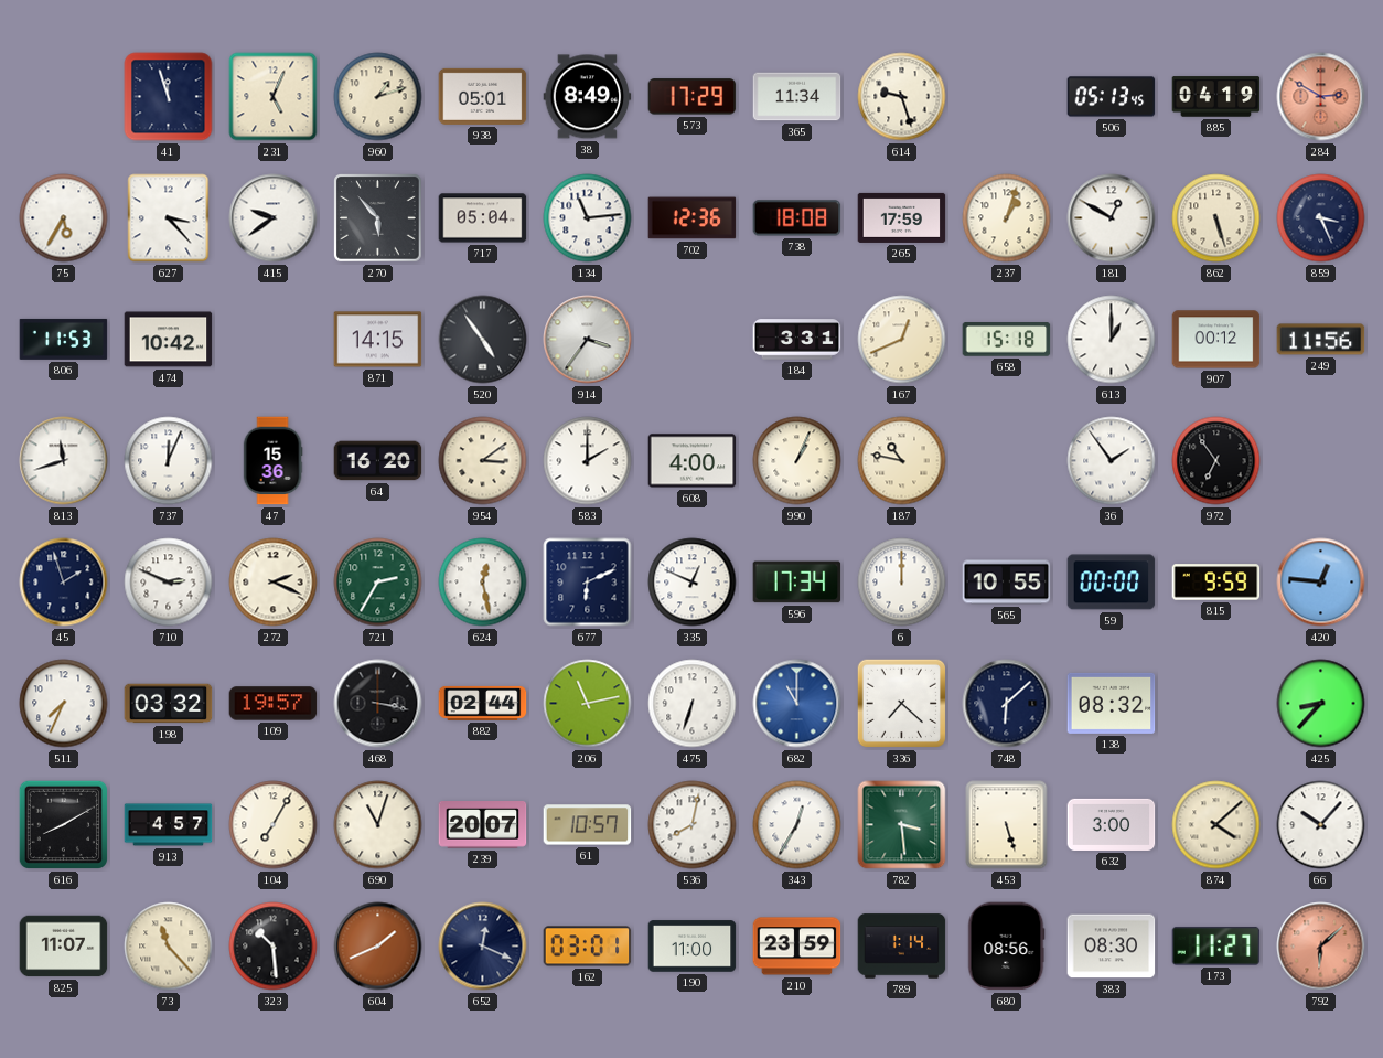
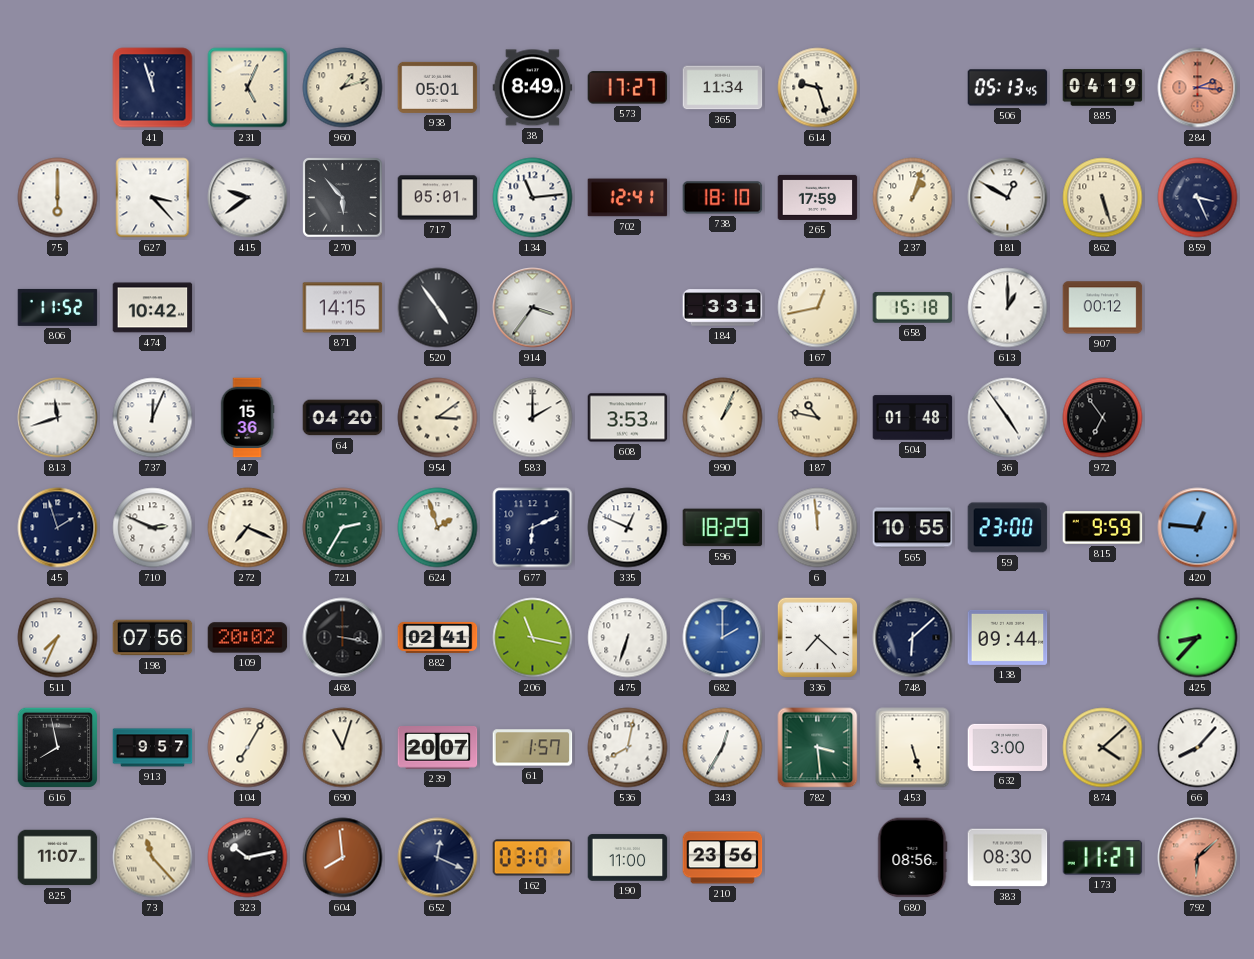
573: 17:29 -> 17:27 (628, 88)
284: 2:50 -> 2:16 (1198, 88)
75: 5:35 -> 6:00 (58, 198)
717: 05:04 -> 05:01 (438, 198)
702: 12:36 -> 12:41 (628, 198)
738: 18:08 -> 18:10 (723, 198)
806: 11:53 -> 11:52 (58, 307)
167: 12:41 -> 12:43 (818, 308)
249: 11:56 -> none (1321, 340)
64: 16:20 -> 04:20 (343, 418)
608: 4:00 -> 3:53 (628, 418)
504: none -> 01:48 (913, 418)
36: 1:54 -> 4:54 (1008, 418)
272: 2:19 -> 7:19 (248, 528)
624: 12:28 -> 1:57 (438, 528)
596: 17:34 -> 18:29 (723, 528)
6: 12:00 -> 11:59 (818, 528)
59: 00:00 -> 23:00 (1008, 528)
198: 03:32 -> 07:56 (153, 638)
109: 19:57 -> 20:02 (248, 638)
882: 02:44 -> 02:41 (438, 637)
206: 11:13 -> 11:17 (533, 638)
682: 11:00 -> 2:00 (723, 638)
138: 08:32 -> 09:44 (1008, 637)
616: 8:10 -> 7:58 (58, 748)
913: 4:57 -> 9:57 (153, 748)
61: 10:57 -> 1:57 (533, 748)
66: 10:07 -> 8:07 (1198, 748)
323: 10:29 -> 10:13 (248, 858)
604: 1:41 -> 7:59 (343, 858)
210: 23:59 -> 23:56 (723, 858)
789: 1:14 -> none (902, 947)
